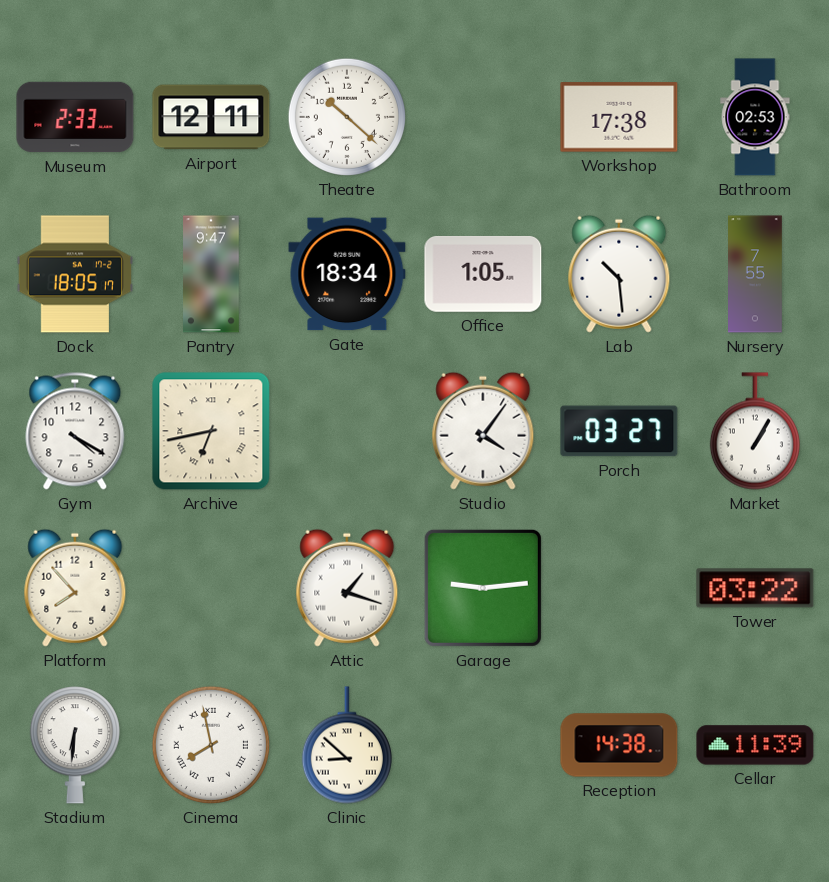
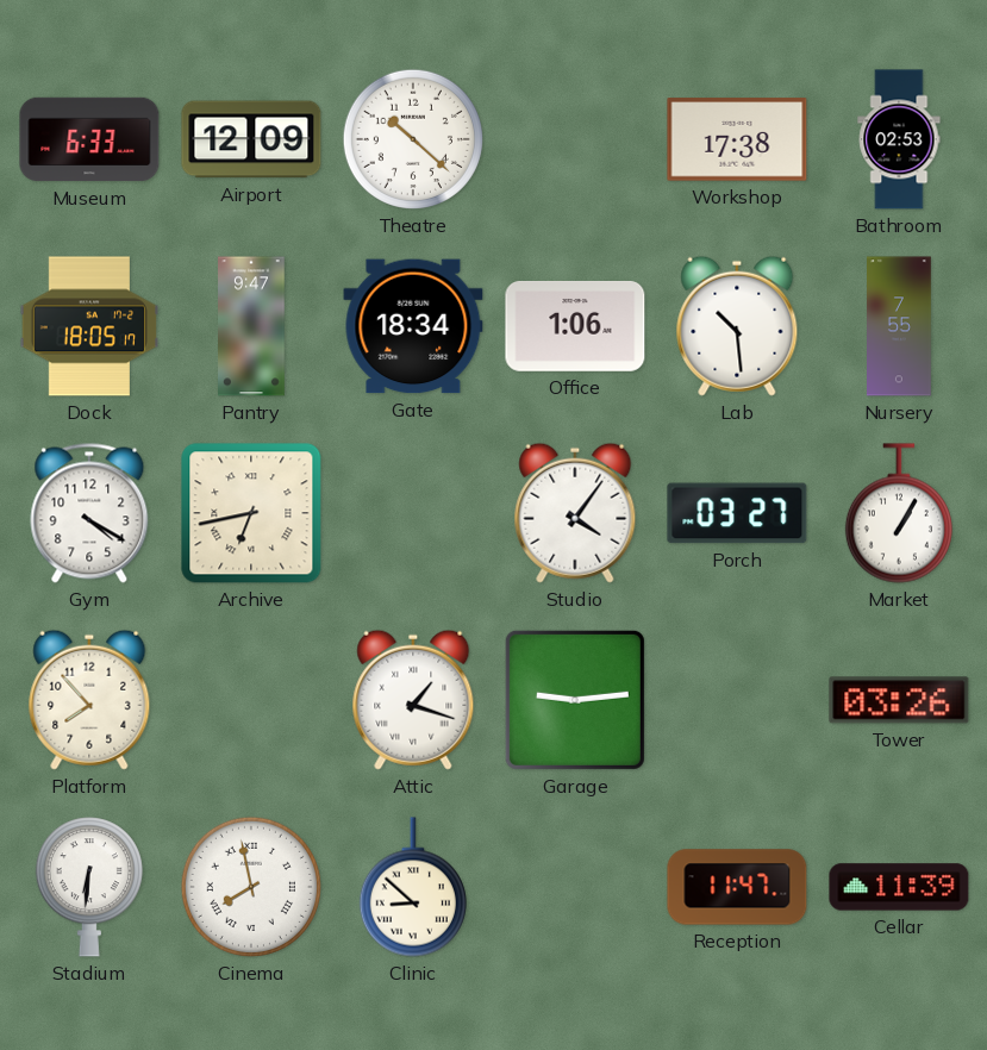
Museum: 2:33 -> 6:33 (89, 139)
Airport: 12:11 -> 12:09 (251, 139)
Office: 1:05 -> 1:06 (575, 326)
Tower: 03:22 -> 03:26 (899, 700)
Reception: 14:38 -> 11:47 (737, 887)
